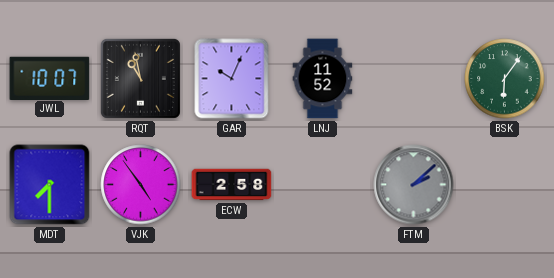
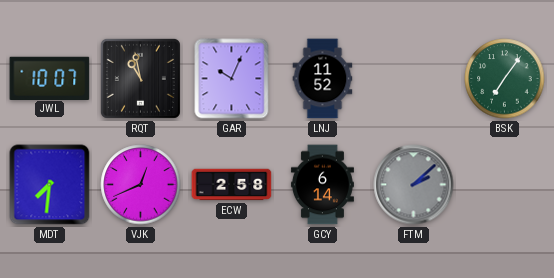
BSK: 6:06 -> 7:06 (505, 79)
MDT: 7:30 -> 7:31 (50, 185)
VJK: 4:54 -> 12:41 (141, 185)
GCY: none -> 6:14 (322, 185)
